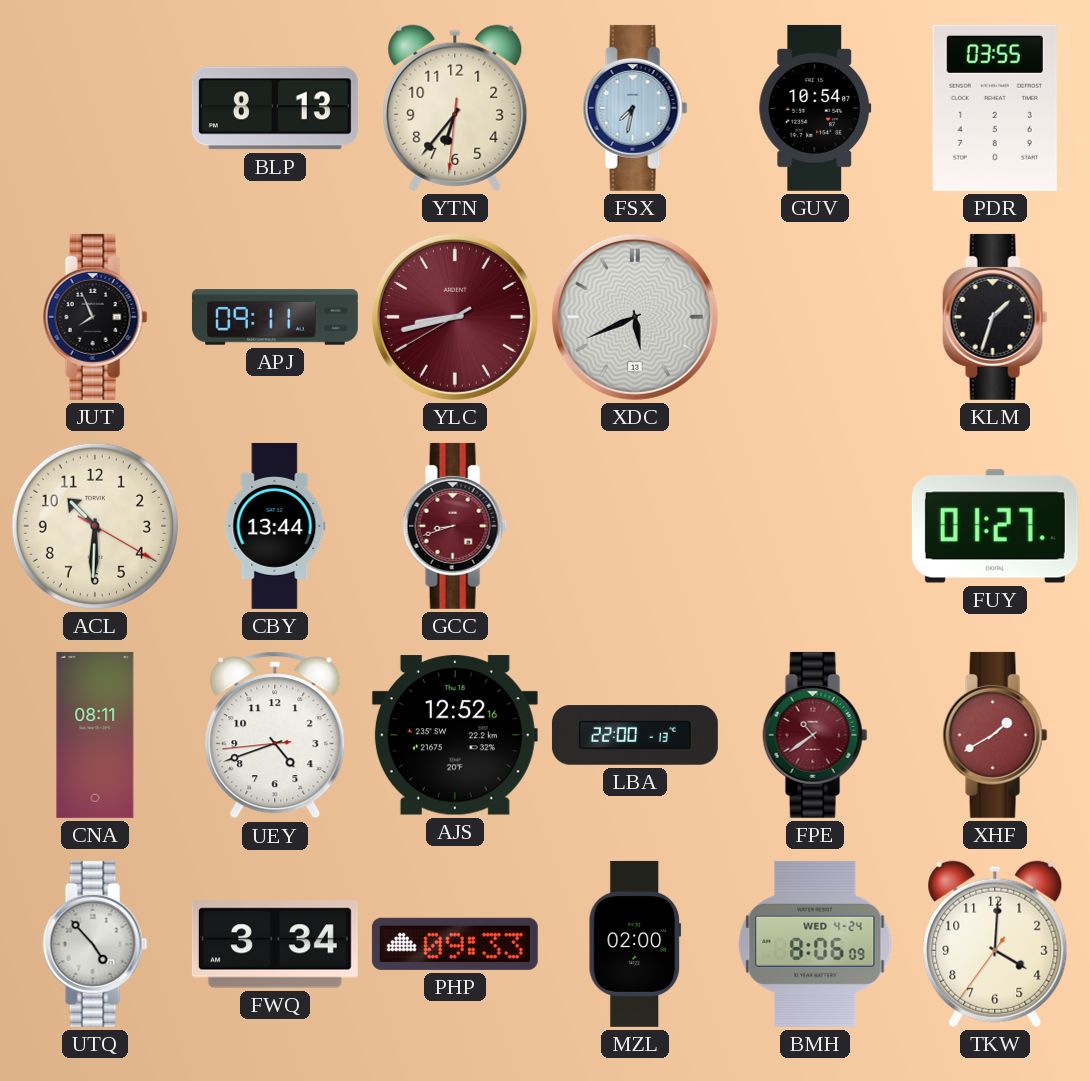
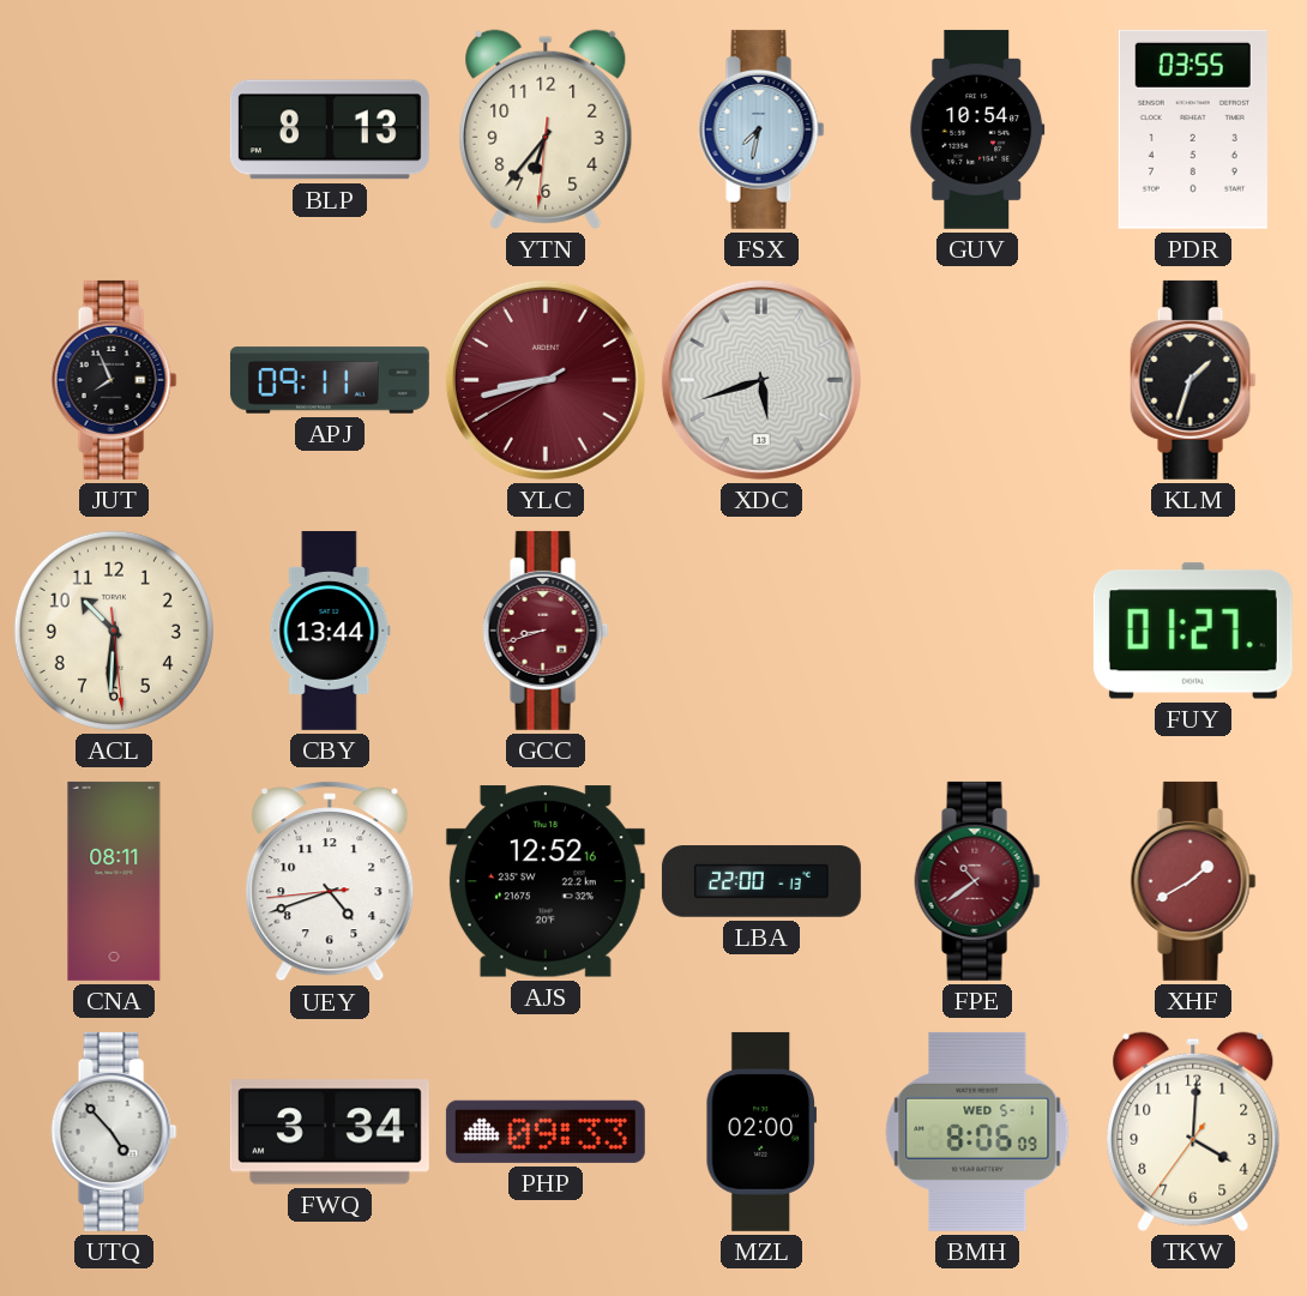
XDC: 5:41 -> 5:42 (761, 380)
ACL: 10:30:20 -> 10:30:29 (114, 631)
BMH date: WED 4-24 -> WED 5-1 (977, 1132)
